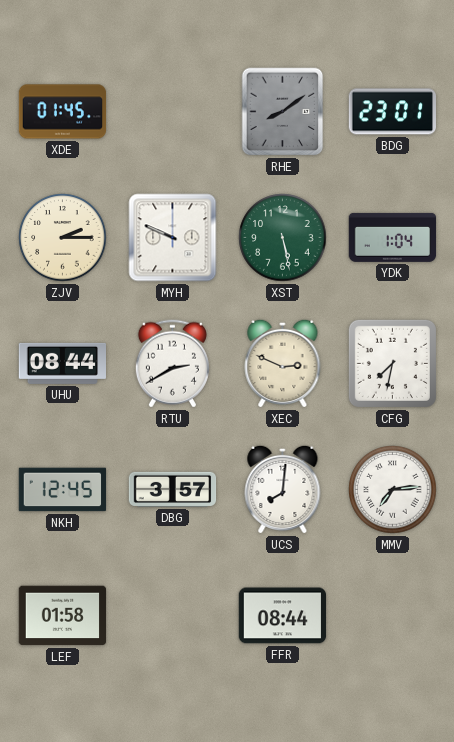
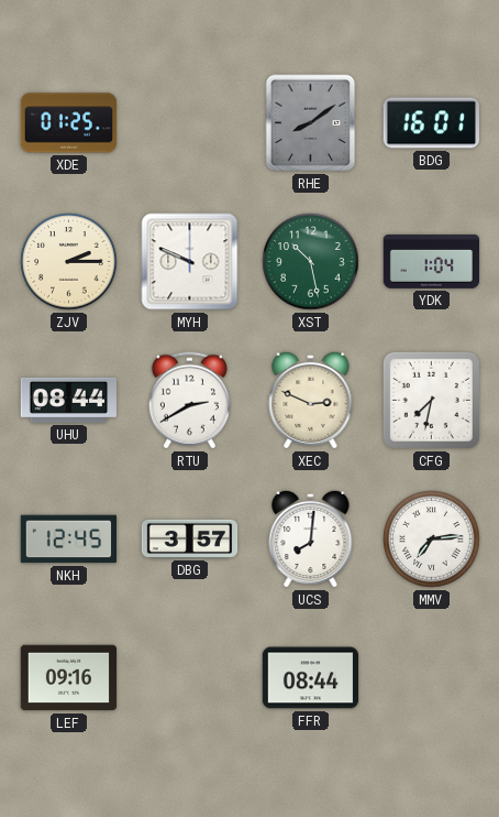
XDE: 01:45 -> 01:25 (69, 123)
BDG: 23:01 -> 16:01 (432, 123)
XST: 5:28 -> 10:28 (311, 262)
LEF: 01:58 -> 09:16 (69, 678)
